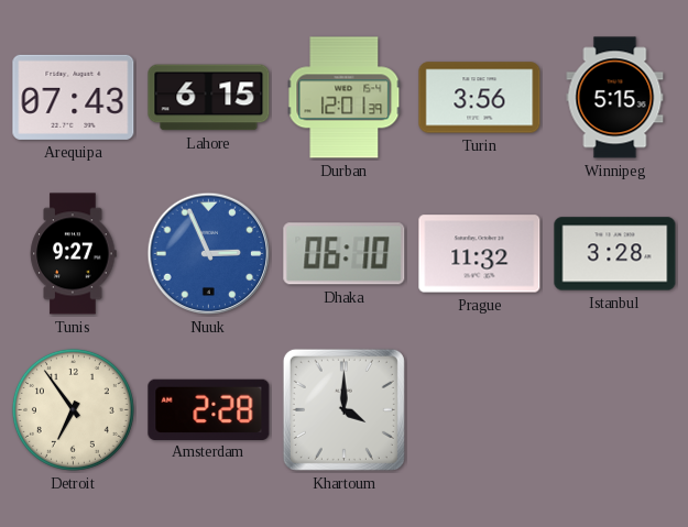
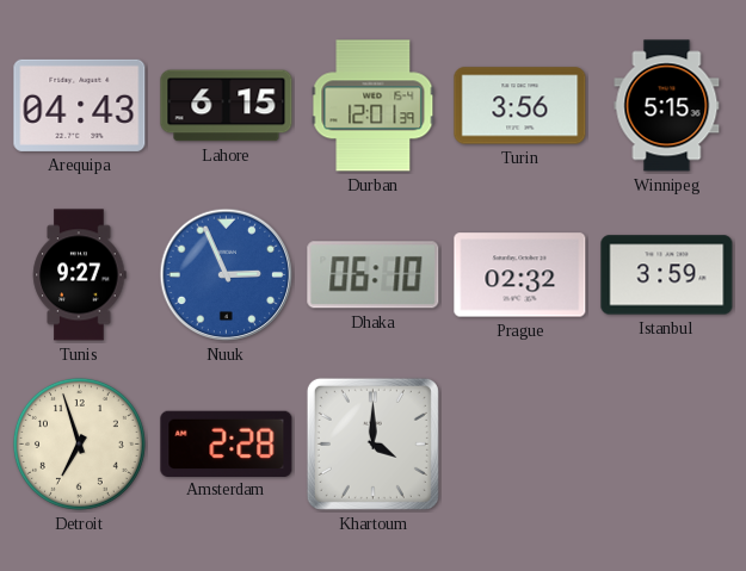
Arequipa: 07:43 -> 04:43 (80, 105)
Prague: 11:32 -> 02:32 (520, 275)
Istanbul: 3:28 -> 3:59 (667, 275)
Detroit: 6:54 -> 6:57 (79, 443)
